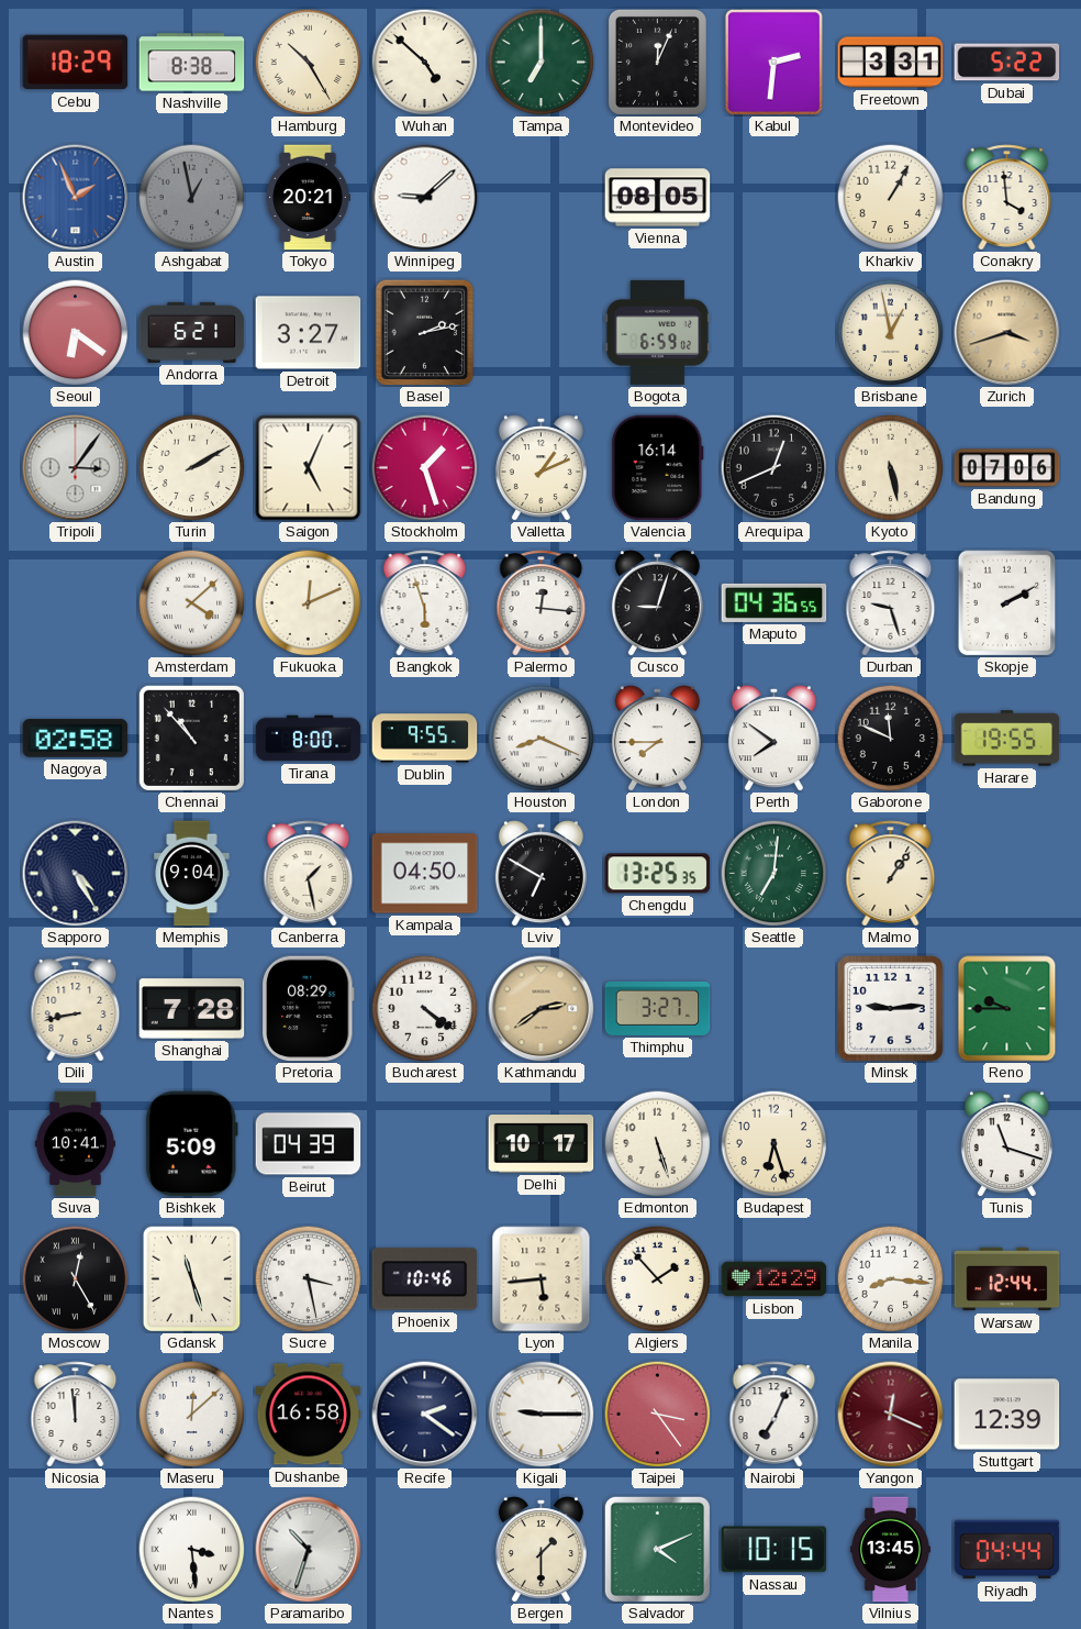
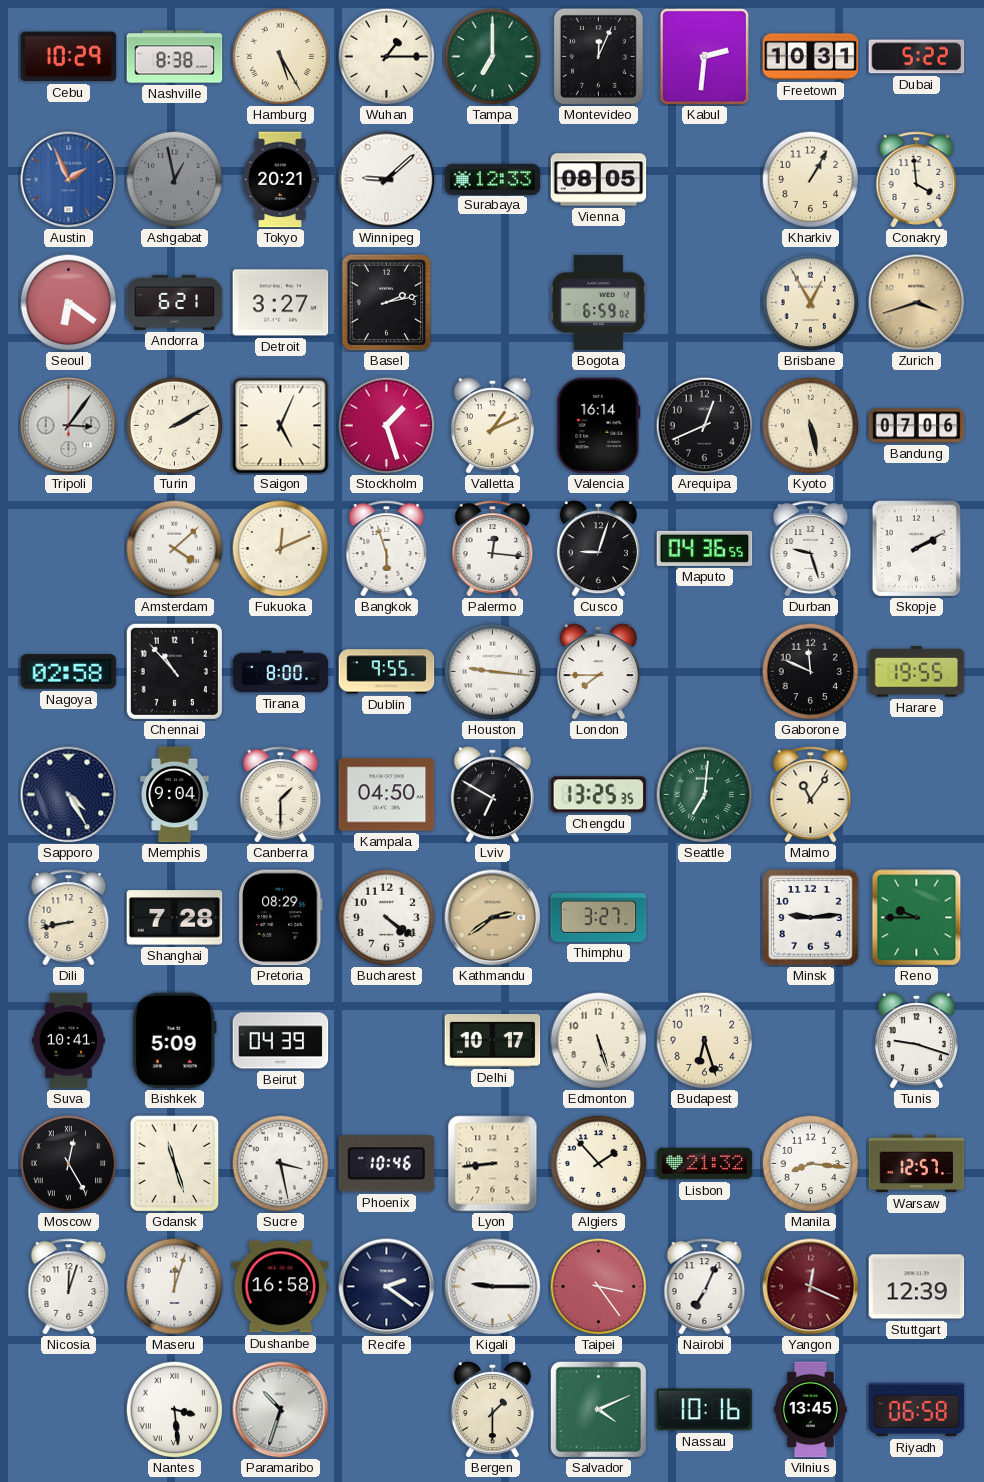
Cebu: 18:29 -> 10:29 (69, 57)
Hamburg: 10:25 -> 5:25 (280, 56)
Wuhan: 4:52 -> 1:15 (386, 56)
Freetown: 3:31 -> 10:31 (811, 57)
Surabaya: none -> 12:33 (493, 179)
Brisbane: 12:58 -> 12:55 (810, 302)
Houston: 8:19 -> 9:16 (492, 671)
Perth: 7:51 -> none (773, 739)
Canberra: 1:28 -> 1:30 (281, 795)
Malmo: 1:06 -> 11:06 (811, 795)
Tunis: 11:18 -> 9:18 (916, 1041)
Lyon: 5:44 -> 8:44 (493, 1164)
Lisbon: 12:29 -> 21:32 (705, 1164)
Warsaw: 12:44 -> 12:57 (917, 1164)
Nicosia: 11:59 -> 12:03 (69, 1287)
Maseru: 12:08 -> 12:03 (174, 1286)
Nassau: 10:15 -> 10:16 (705, 1410)
Riyadh: 04:44 -> 06:58 (917, 1410)
